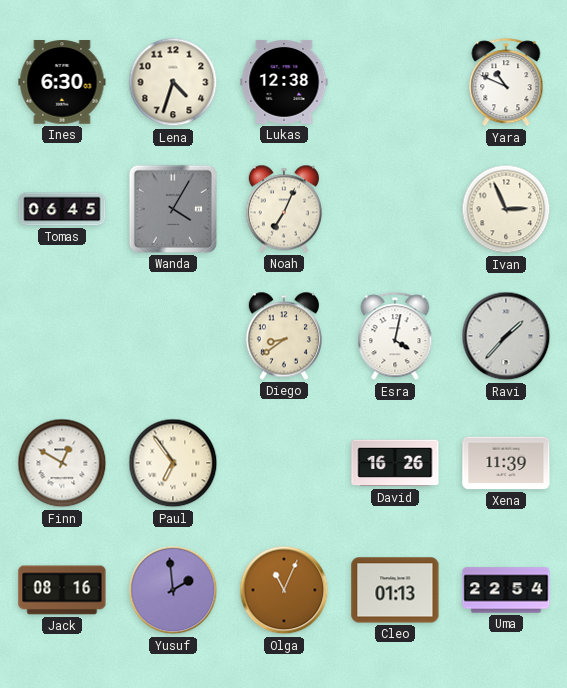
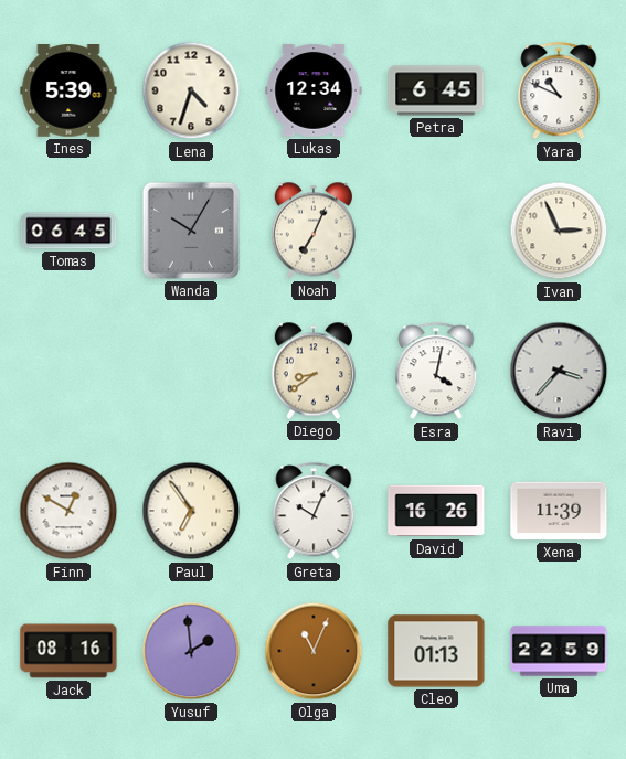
Ines: 6:30 -> 5:39 (68, 90)
Lukas: 12:38 -> 12:34 (314, 90)
Petra: none -> 6:45 (436, 90)
Wanda: 4:05 -> 10:05 (191, 231)
Ravi: 1:37 -> 3:37 (559, 371)
Greta: none -> 10:04 (314, 512)
Uma: 22:54 -> 22:59 (559, 651)
